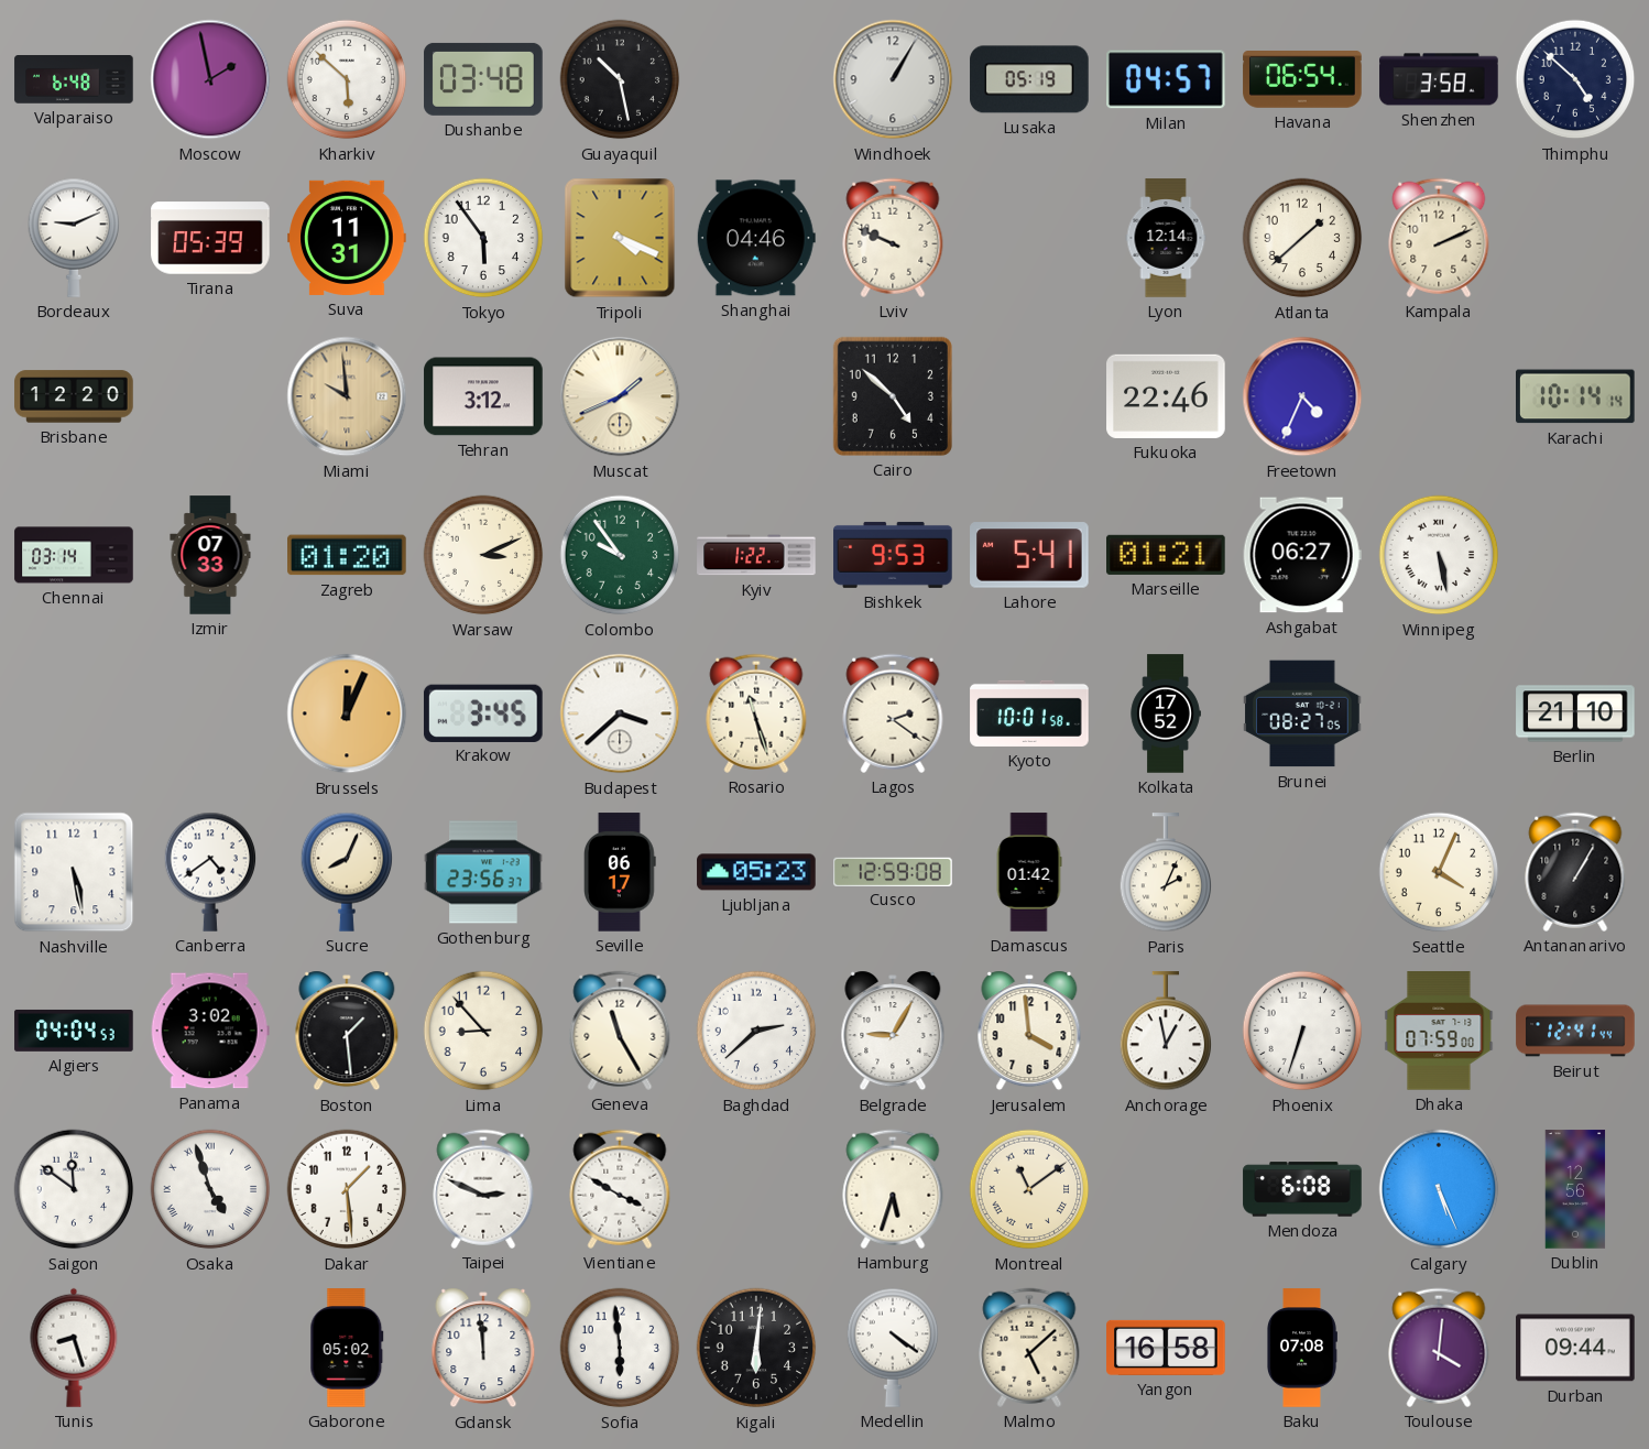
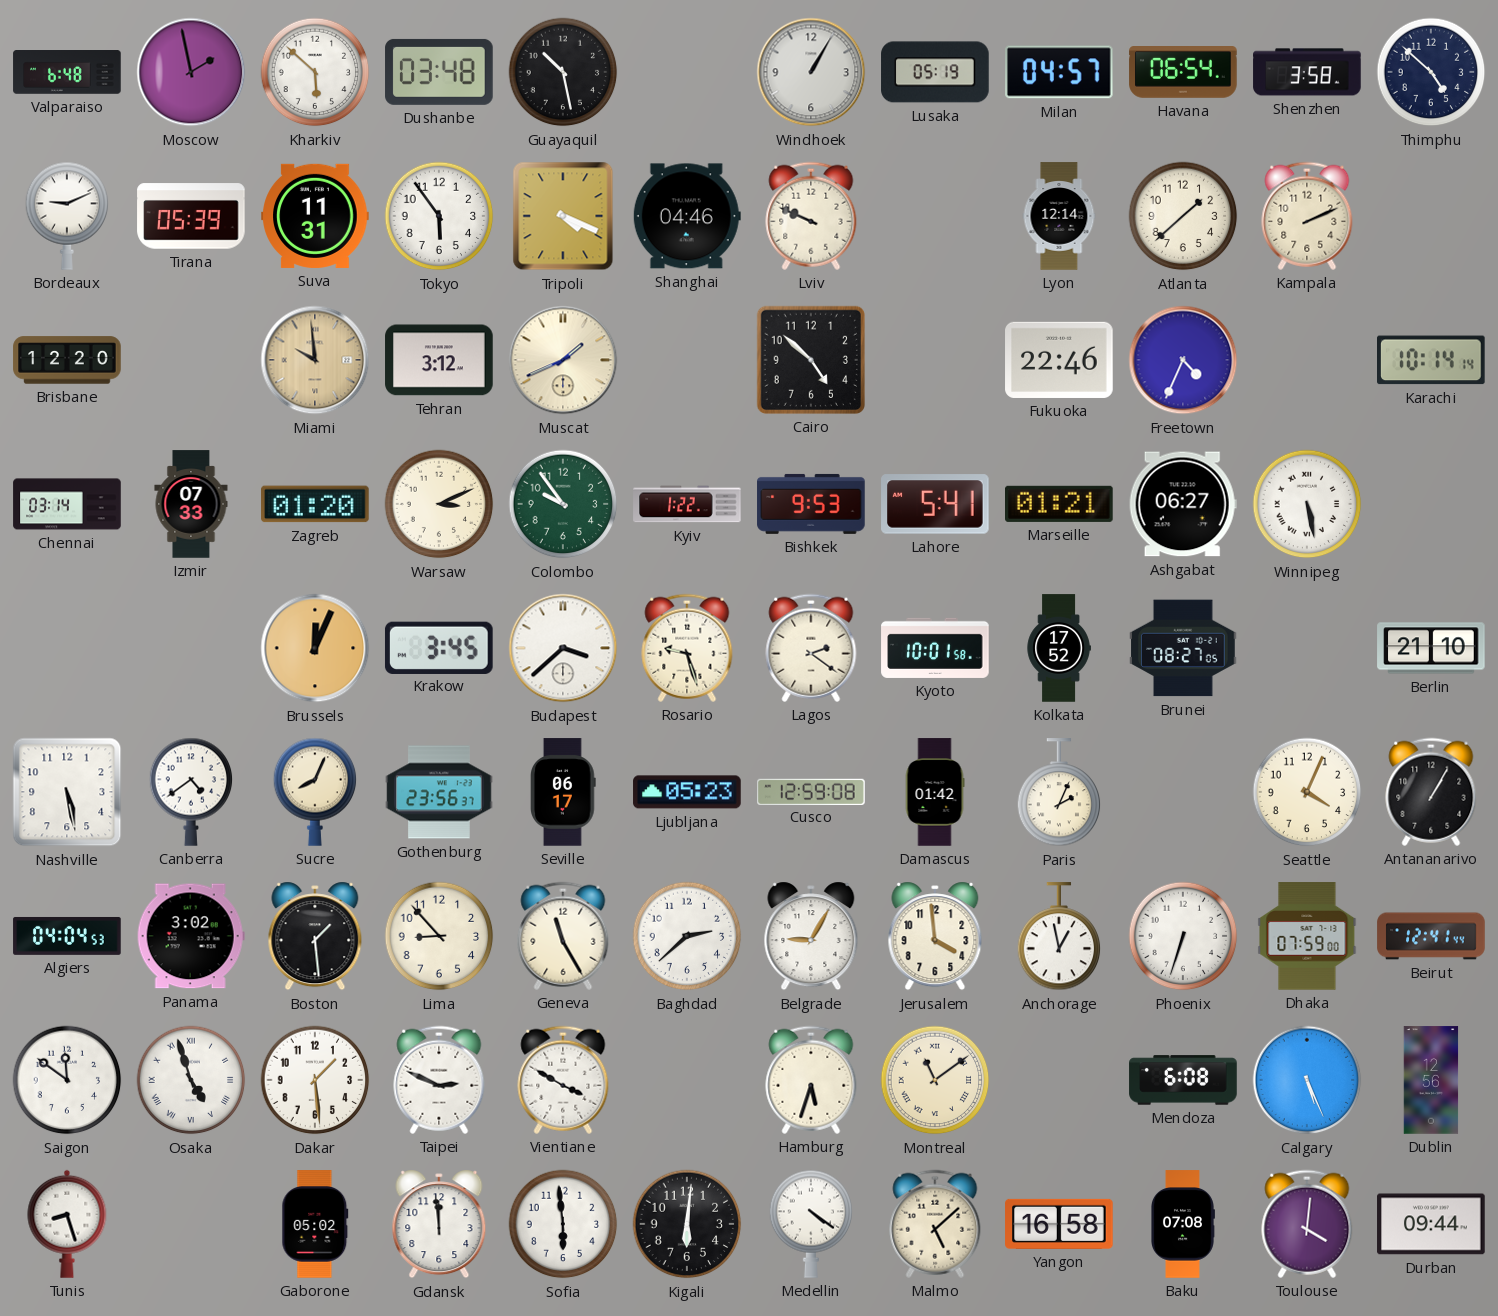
Rosario: 11:27 -> 9:27 (687, 648)
